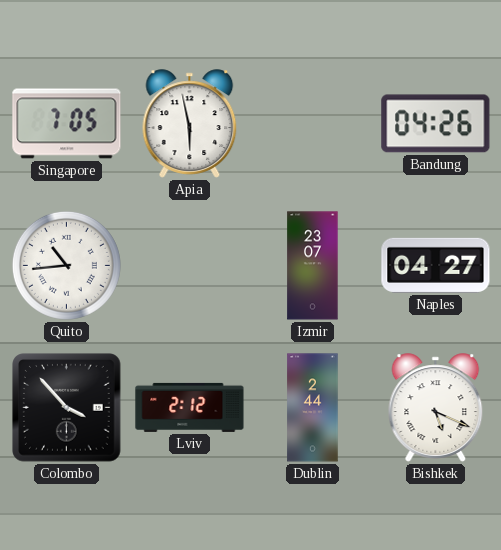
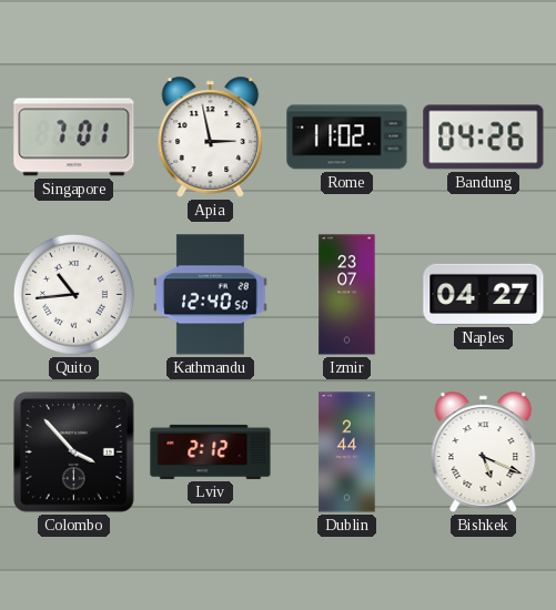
Singapore: 7:05 -> 7:01 (74, 138)
Apia: 5:58 -> 2:58 (211, 138)
Rome: none -> 11:02 (347, 138)
Kathmandu: none -> 12:40 (211, 295)
